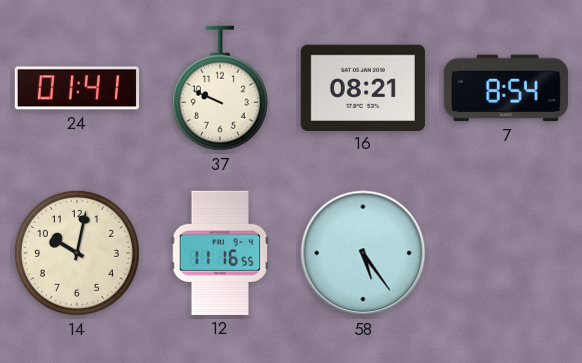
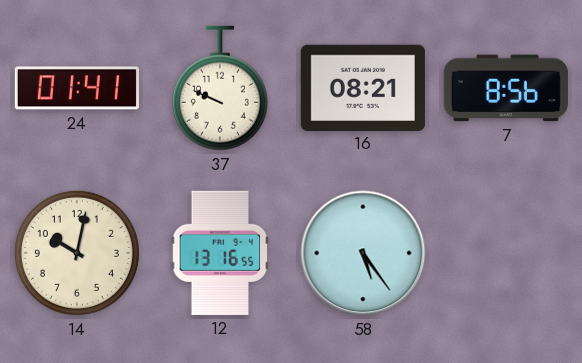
7: 8:54 -> 8:56 (506, 88)
12: 11:16 -> 13:16 (220, 253)
